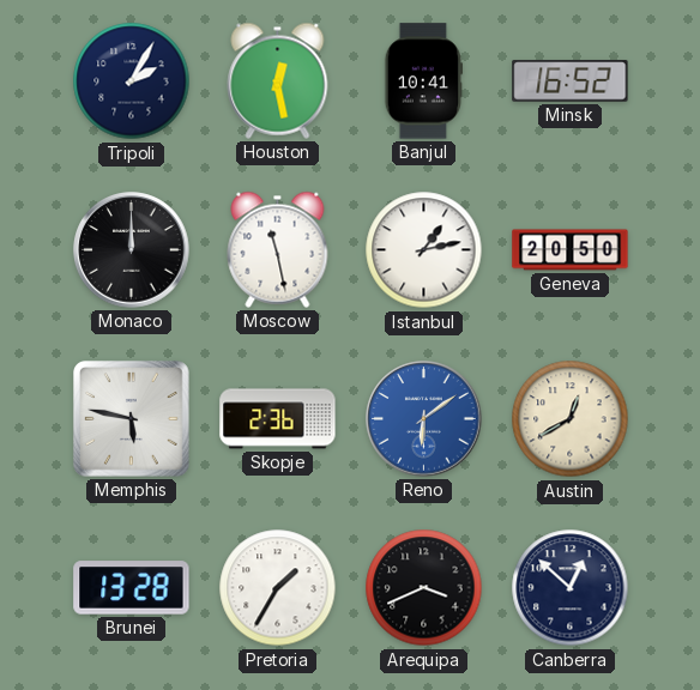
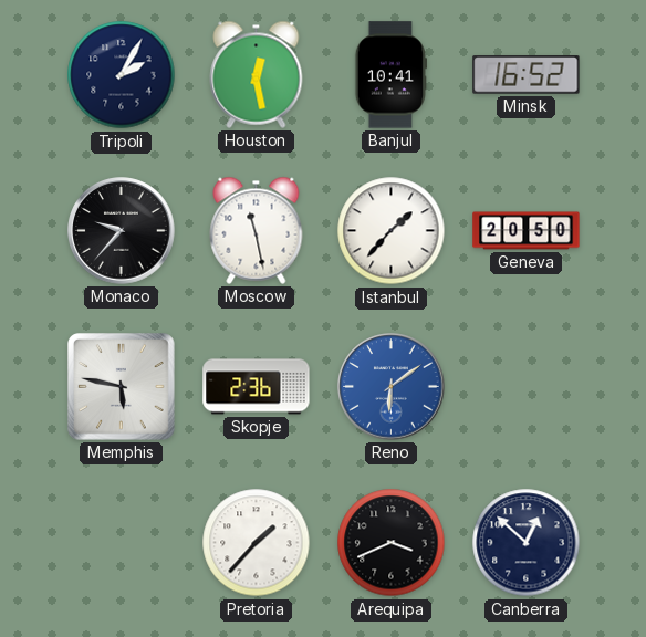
Monaco: 12:00 -> 9:37 (122, 231)
Istanbul: 1:13 -> 1:37 (392, 231)
Austin: 12:40 -> none (571, 419)
Brunei: 13:28 -> none (132, 588)
Pretoria: 1:35 -> 1:37 (257, 543)
